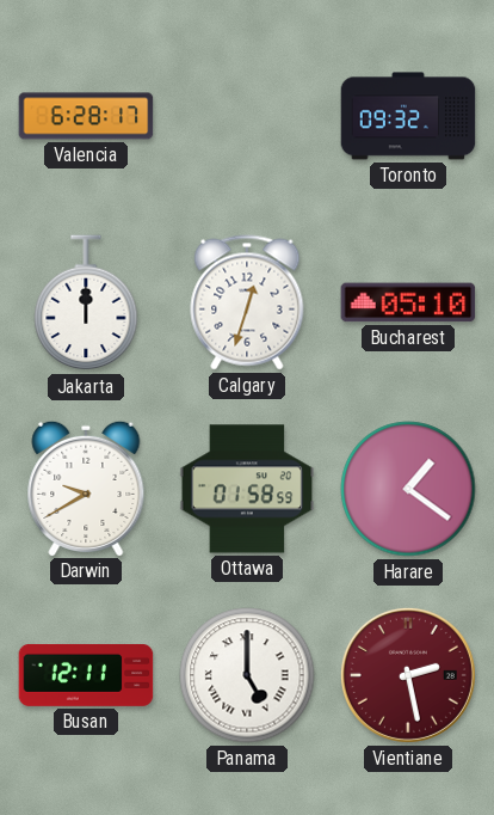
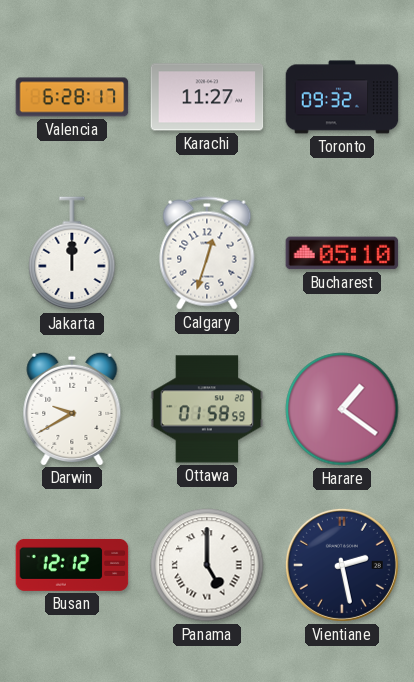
Karachi: none -> 11:27 (207, 97)
Busan: 12:11 -> 12:12 (72, 565)
Vientiane dial: burgundy -> navy (342, 565)
